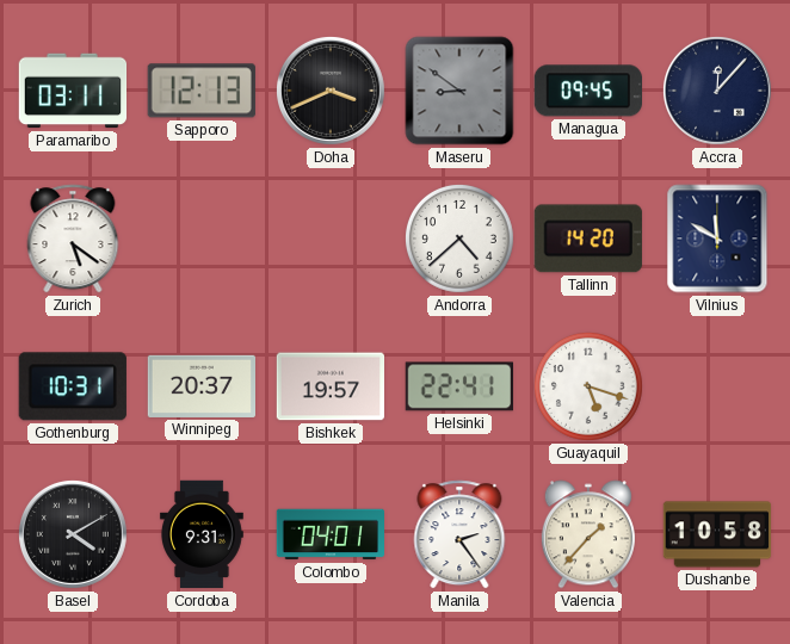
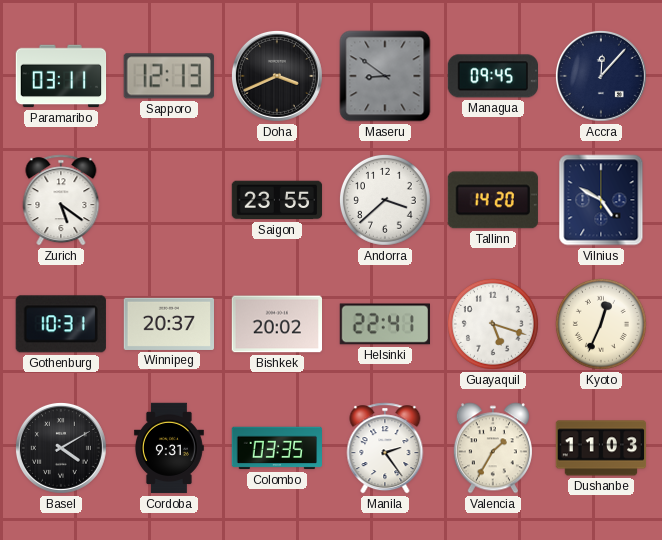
Saigon: none -> 23:55 (277, 200)
Andorra: 4:38 -> 3:38 (385, 200)
Vilnius: 11:50 -> 4:50 (601, 200)
Bishkek: 19:57 -> 20:02 (276, 324)
Kyoto: none -> 12:34 (601, 324)
Colombo: 04:01 -> 03:35 (277, 448)
Valencia: 1:37 -> 1:35 (493, 448)
Dushanbe: 10:58 -> 11:03 (601, 448)
